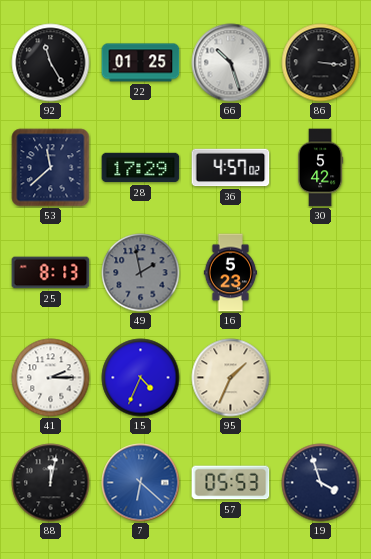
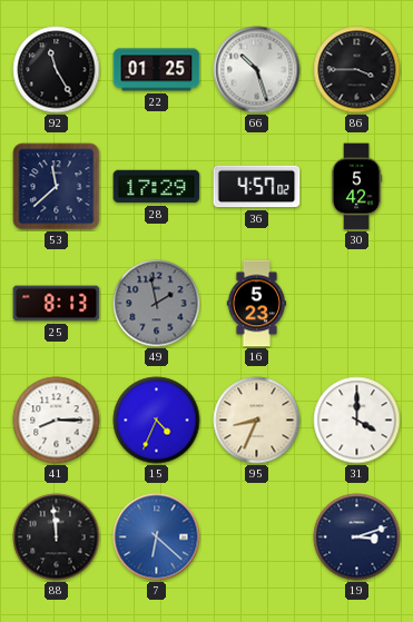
86: 3:16 -> 3:45 (357, 70)
41: 2:15 -> 8:15 (57, 421)
95: 1:34 -> 8:34 (257, 421)
31: none -> 4:00 (357, 421)
88: 12:02 -> 11:59 (57, 537)
57: 05:53 -> none (231, 483)
19: 3:57 -> 3:12 (357, 537)
